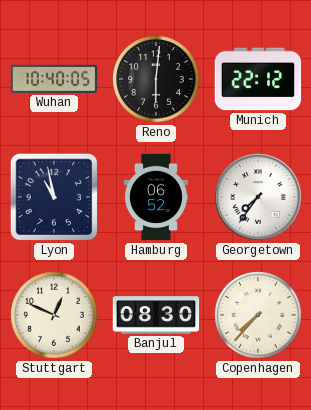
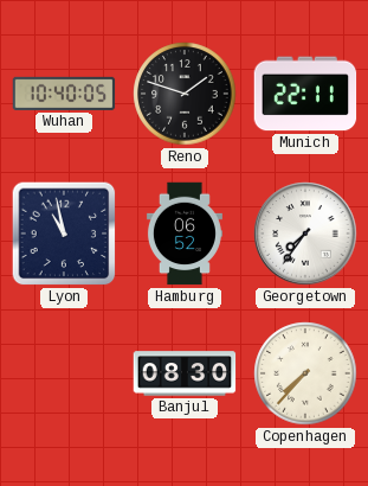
Reno: 6:01 -> 1:48 (185, 94)
Munich: 22:12 -> 22:11 (305, 94)
Stuttgart: 12:49 -> none (54, 315)
